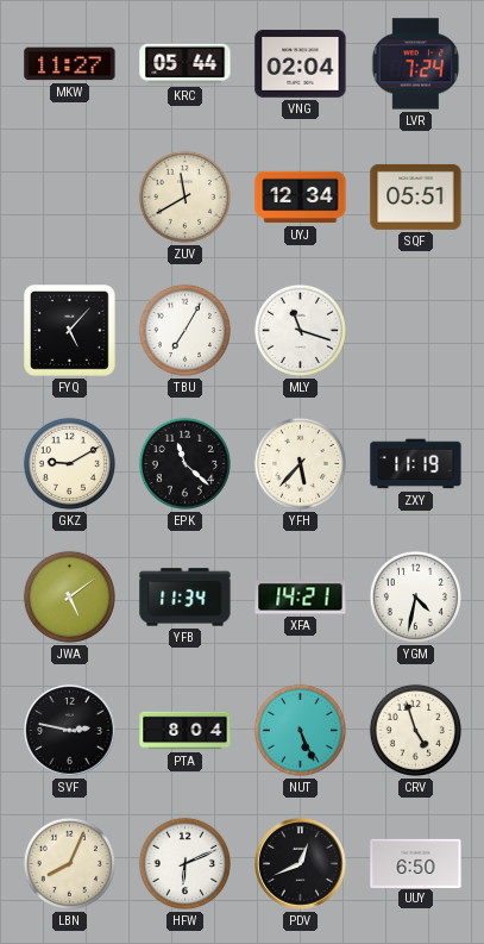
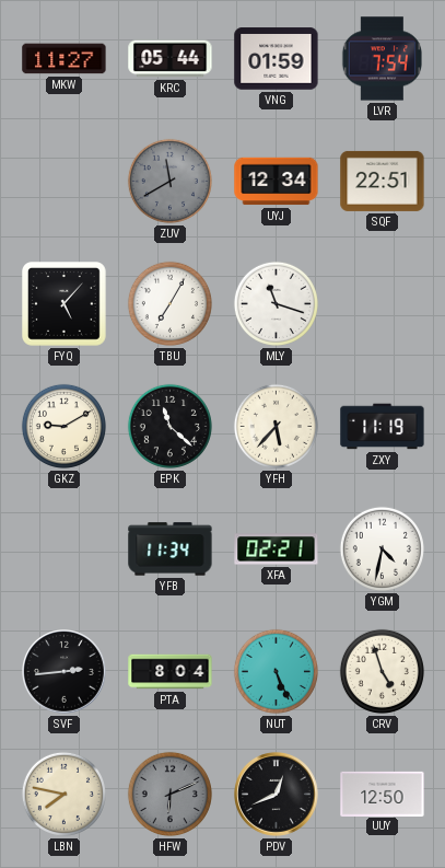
VNG: 02:04 -> 01:59 (277, 59)
LVR: 7:24 -> 7:54 (382, 59)
ZUV dial: cream -> grey (169, 181)
SQF: 05:51 -> 22:51 (383, 181)
JWA: 5:09 -> none (69, 596)
XFA: 14:21 -> 02:21 (277, 549)
SVF: 2:47 -> 2:44 (65, 672)
LBN: 8:04 -> 7:47 (63, 794)
HFW dial: white -> grey (169, 794)
UUY: 6:50 -> 12:50 (383, 794)
